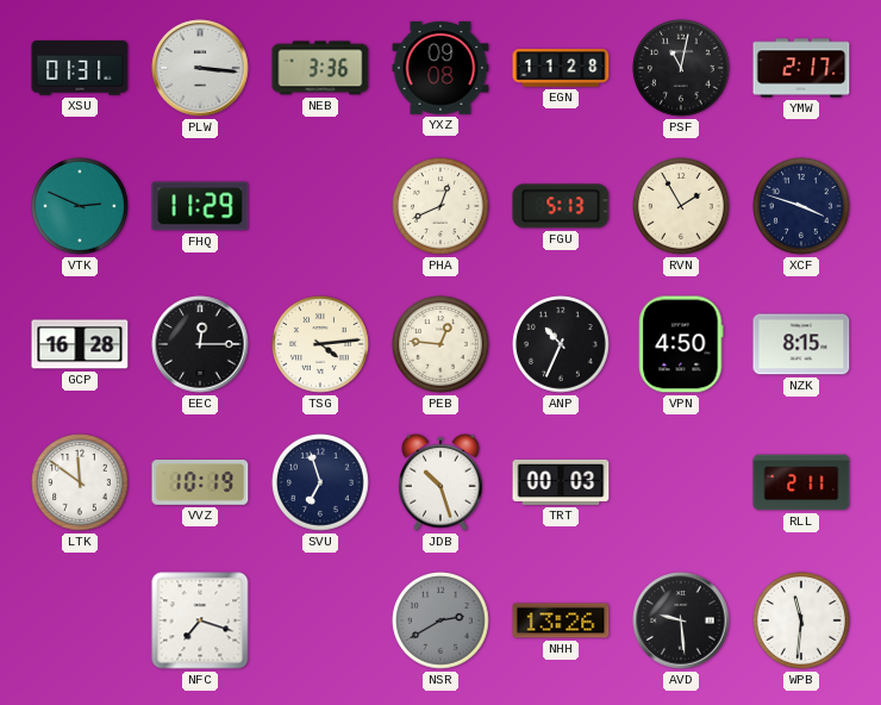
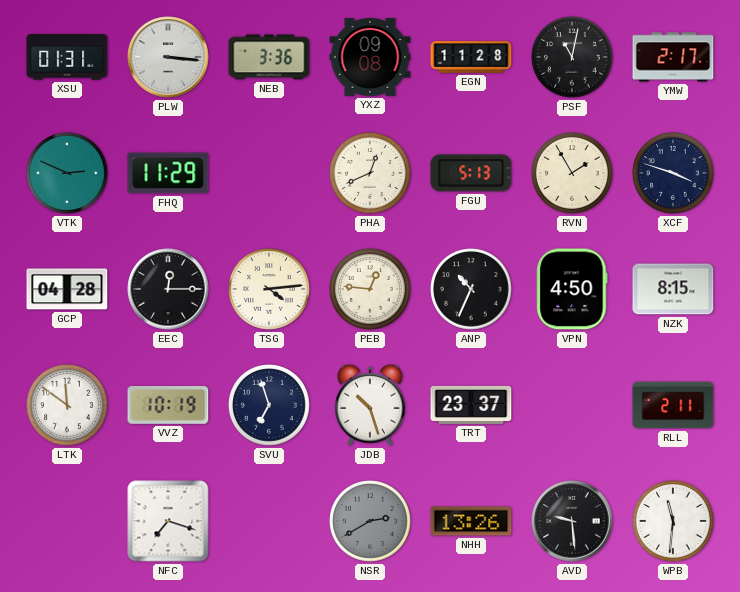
GCP: 16:28 -> 04:28 (67, 289)
TRT: 00:03 -> 23:37 (471, 405)
